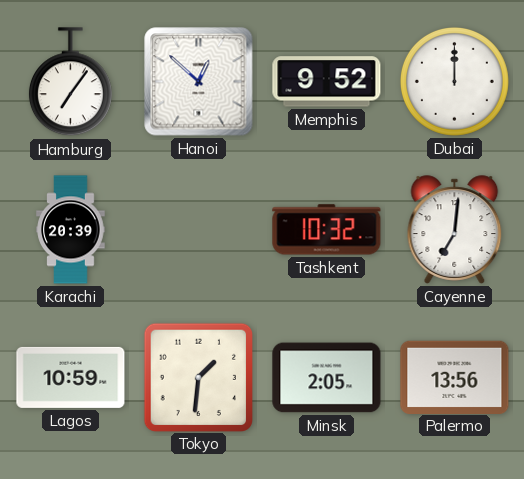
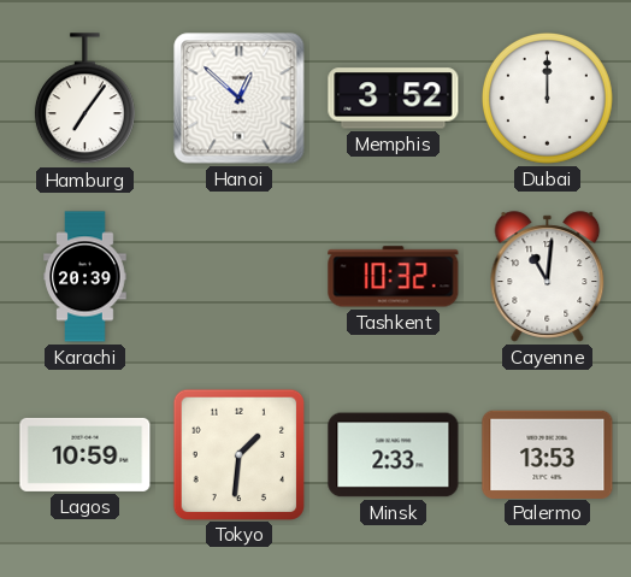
Memphis: 9:52 -> 3:52 (394, 99)
Cayenne: 7:01 -> 11:01 (548, 277)
Minsk: 2:05 -> 2:33 (394, 455)
Palermo: 13:56 -> 13:53 (548, 454)
